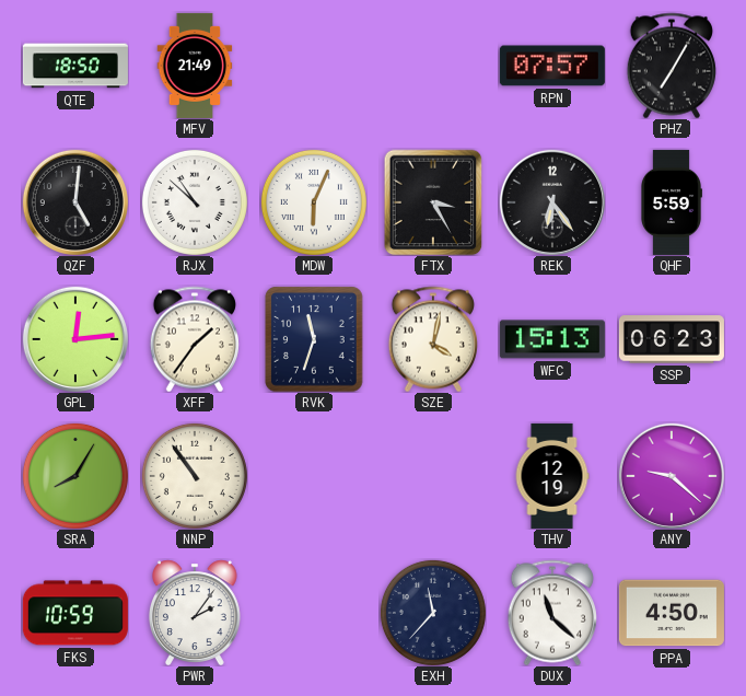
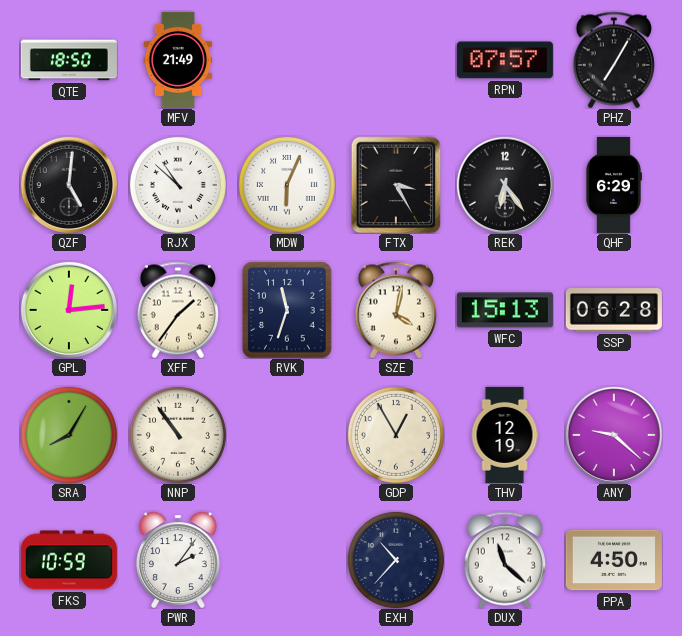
QHF: 5:59 -> 6:29 (614, 185)
SSP: 06:23 -> 06:28 (614, 310)
GDP: none -> 12:55 (396, 435)
EXH: 11:37 -> 10:37 (396, 560)
